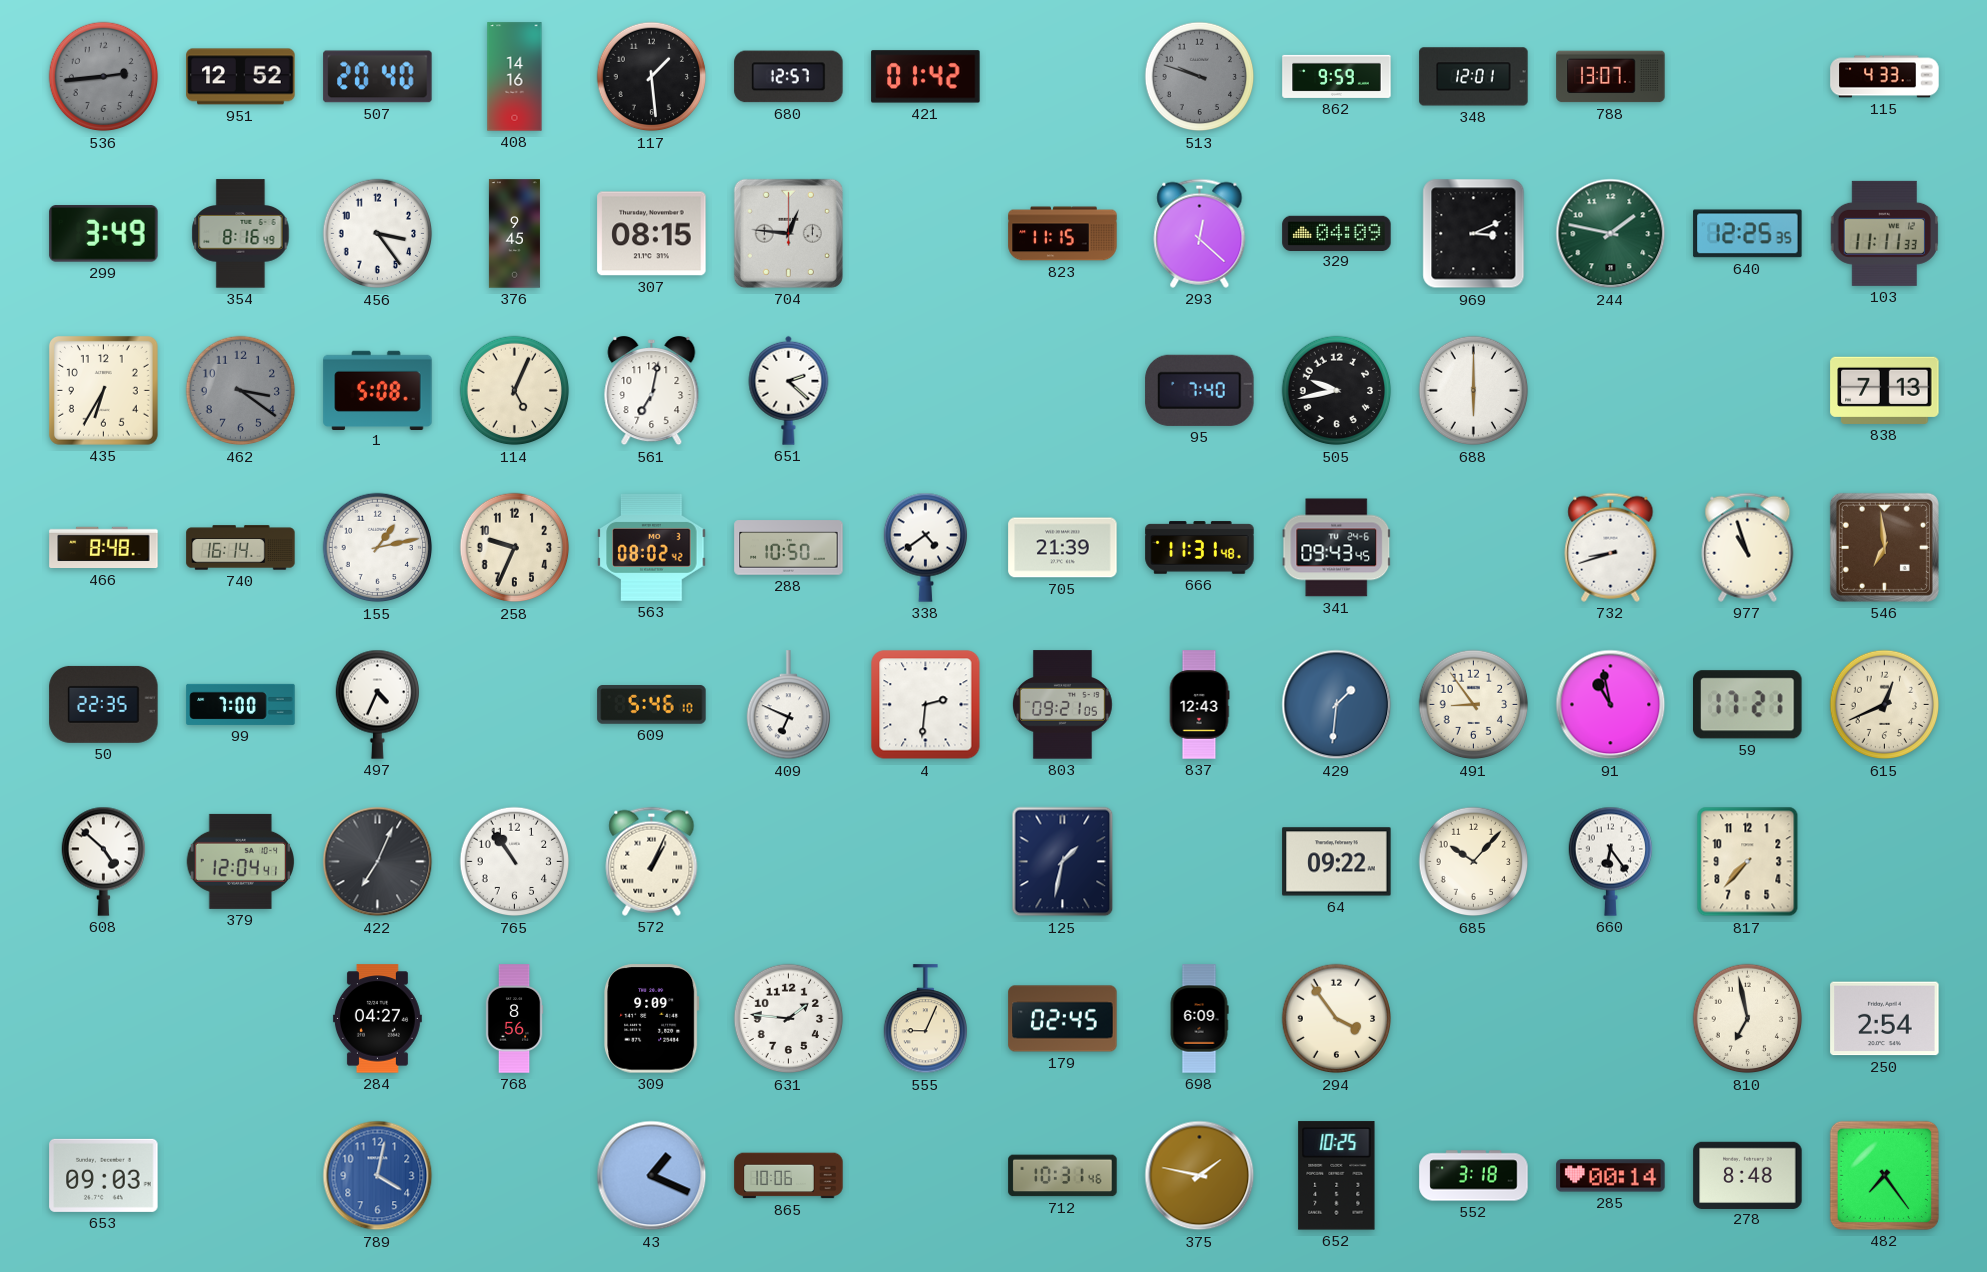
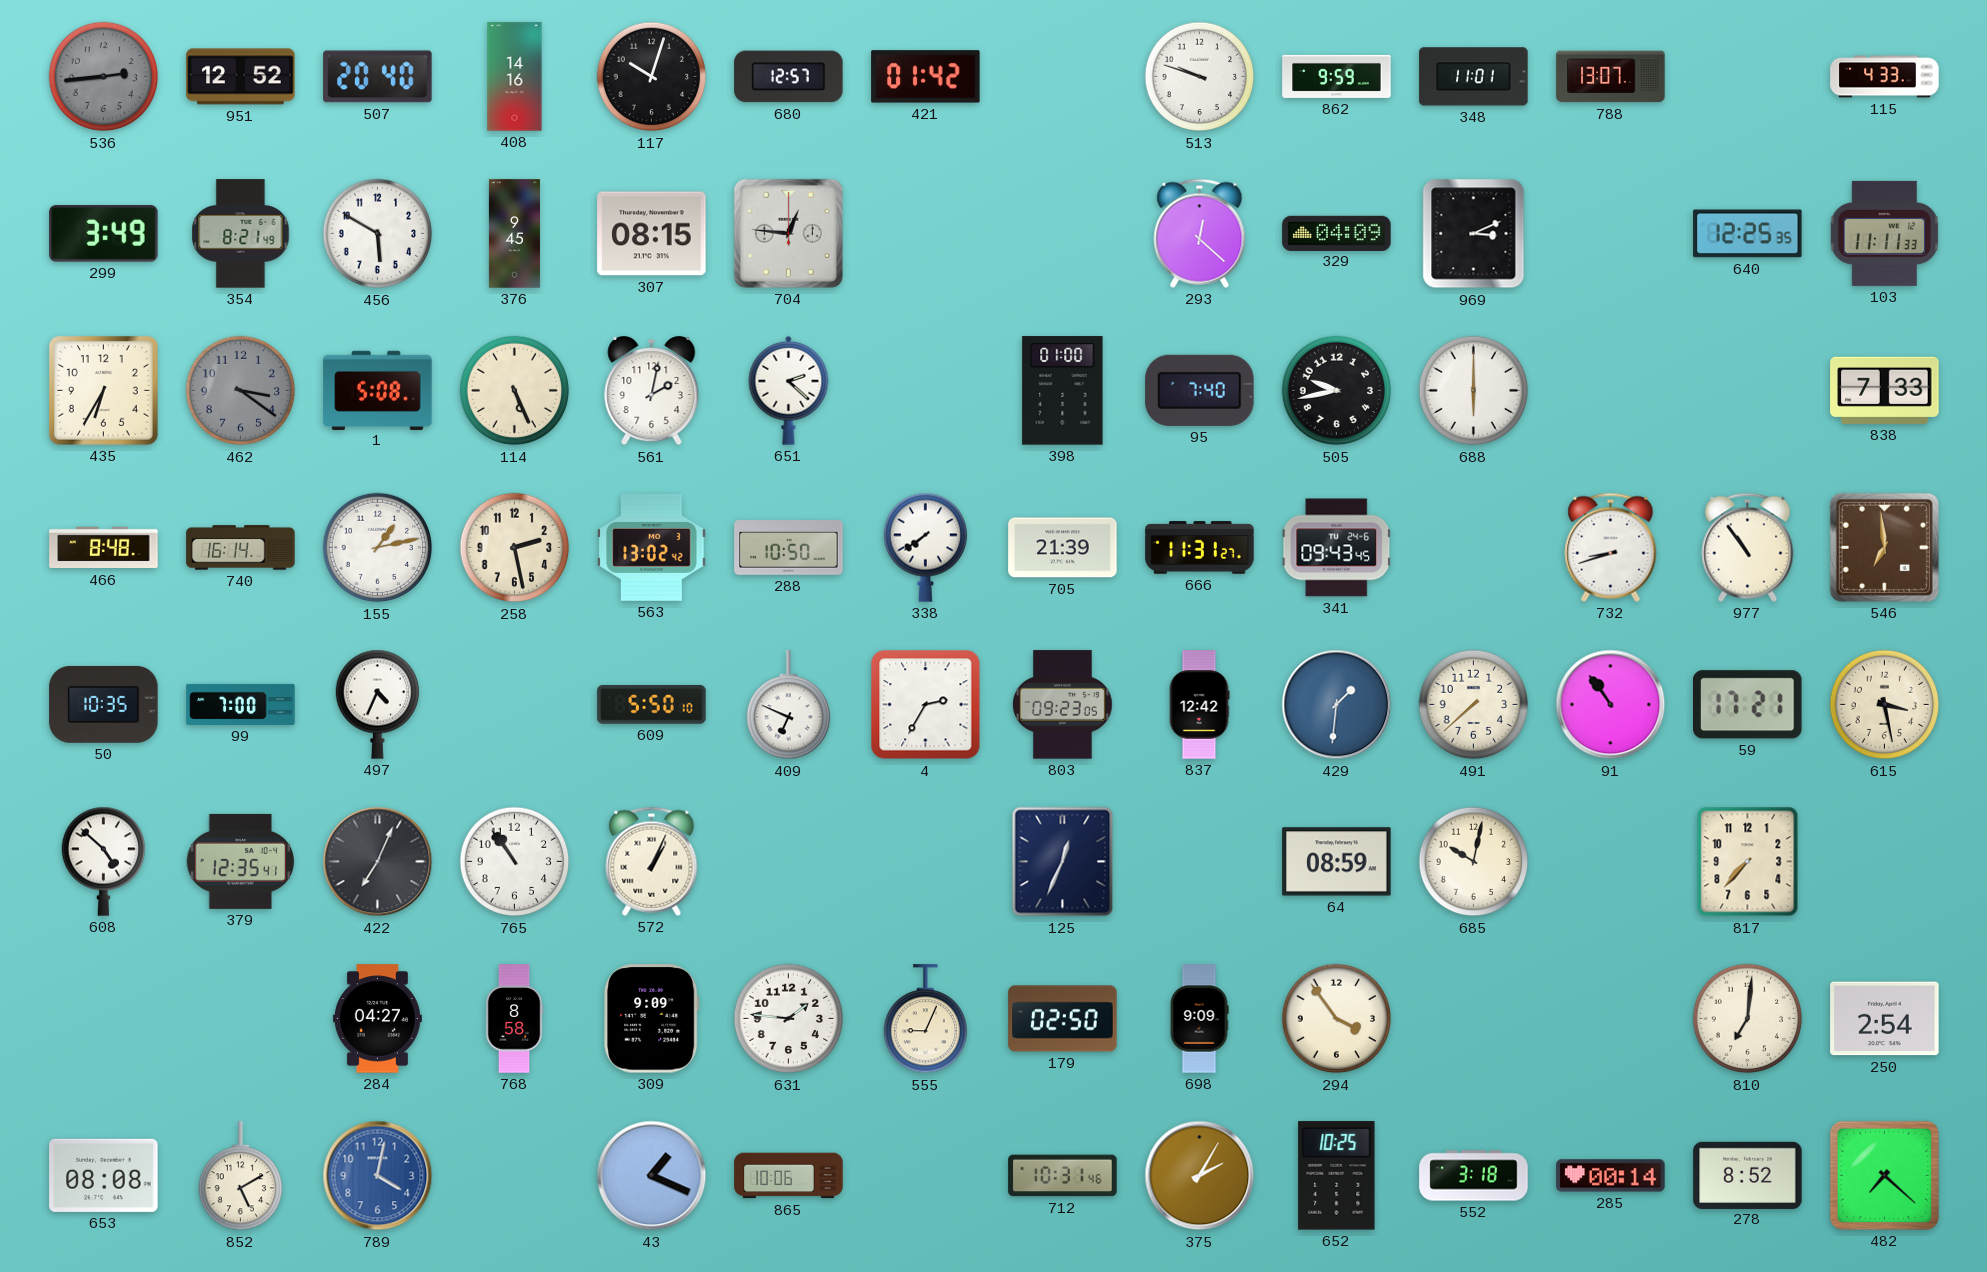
117: 1:29 -> 10:03 (652, 77)
513 dial: grey -> white (1200, 77)
348: 12:01 -> 11:01 (1474, 77)
354: 8:16 -> 8:21 (241, 234)
456: 3:24 -> 5:50 (378, 234)
823: 11:15 -> none (1063, 234)
244: 1:47 -> none (1611, 234)
114: 5:04 -> 5:26 (515, 391)
561: 7:02 -> 2:02 (652, 392)
398: none -> 01:00 (1063, 391)
838: 7:13 -> 7:33 (1885, 390)
258: 9:34 -> 2:28 (515, 548)
563: 08:02 -> 13:02 (652, 548)
338: 4:39 -> 7:39 (925, 547)
666: 11:31:48 -> 11:31:27 (1200, 548)
977: 10:57 -> 10:54 (1748, 547)
50: 22:35 -> 10:35 (104, 704)
609: 5:46 -> 5:50 (652, 705)
4: 2:31 -> 2:35 (926, 705)
803: 09:21 -> 09:23 (1062, 705)
837: 12:43 -> 12:42 (1199, 705)
491: 8:54 -> 7:38 (1474, 705)
91: 10:58 -> 10:54 (1611, 705)
615: 12:41 -> 3:28 (1885, 705)
379: 12:04 -> 12:35 (241, 861)
125: 1:32 -> 12:34 (1063, 862)
64: 09:22 -> 08:59 (1337, 862)
685: 10:07 -> 10:02 (1474, 862)
660: 6:24 -> none (1610, 861)
768: 8:56 -> 8:58 (514, 1019)
179: 02:45 -> 02:50 (1063, 1019)
698: 6:09 -> 9:09 (1199, 1019)
810: 6:58 -> 7:01 (1748, 1019)
653: 09:03 -> 08:08 (104, 1175)
852: none -> 5:10 (240, 1176)
375: 1:47 -> 2:05 (1200, 1176)
278: 8:48 -> 8:52 (1748, 1175)
482: 7:24 -> 7:22 (1884, 1175)
